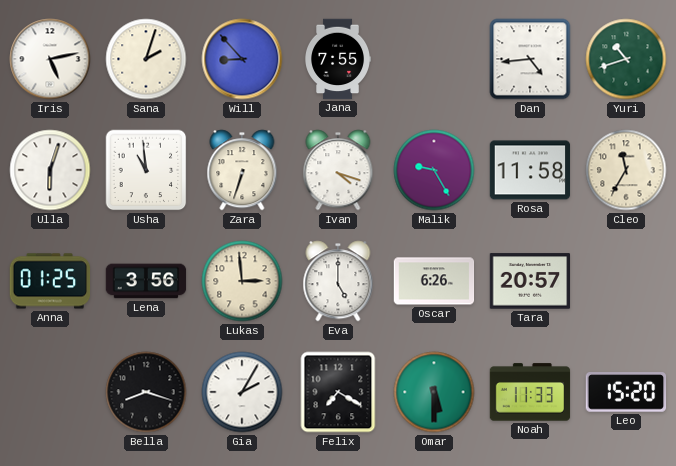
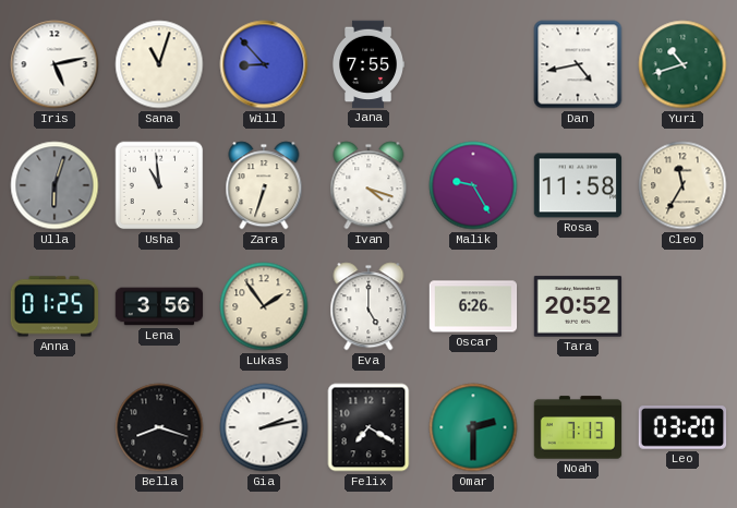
Sana: 2:03 -> 11:03 (159, 64)
Dan: 4:44 -> 4:43 (578, 64)
Ulla dial: white -> grey (55, 185)
Lukas: 2:59 -> 1:54 (264, 306)
Tara: 20:57 -> 20:52 (578, 306)
Gia: 2:05 -> 2:13 (264, 427)
Omar: 5:30 -> 2:30 (473, 427)
Noah: 11:33 -> 7:13 (578, 427)
Leo: 15:20 -> 03:20 (682, 427)
